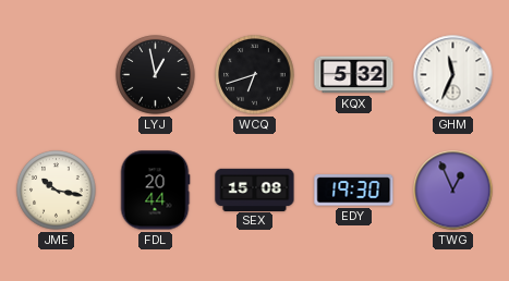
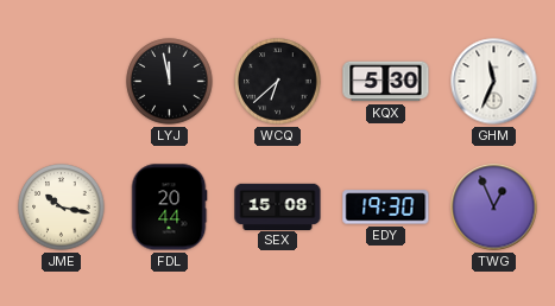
LYJ: 12:58 -> 11:58 (170, 82)
WCQ: 6:42 -> 6:38 (278, 82)
KQX: 5:32 -> 5:30 (386, 82)
